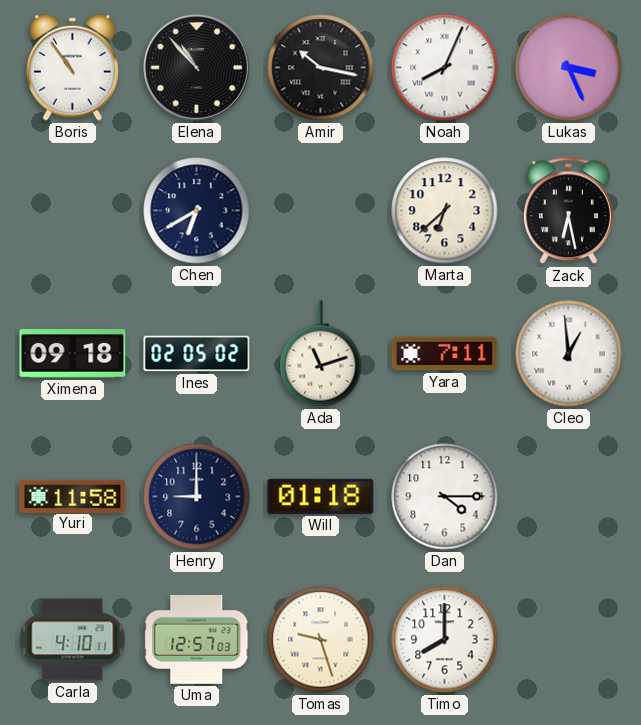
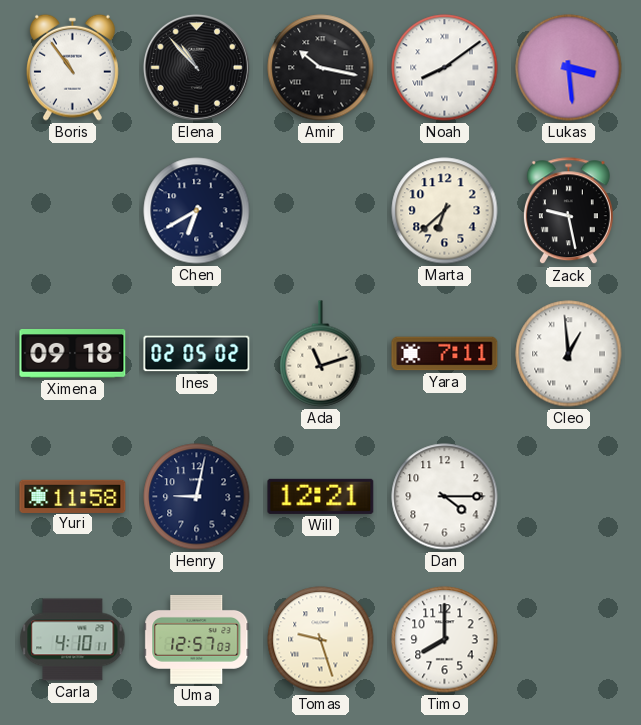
Noah: 8:04 -> 8:09 (445, 68)
Lukas: 3:26 -> 3:29 (569, 68)
Zack: 6:28 -> 9:28 (568, 211)
Henry: 9:00 -> 9:02 (197, 497)
Will: 01:18 -> 12:21 (321, 496)
